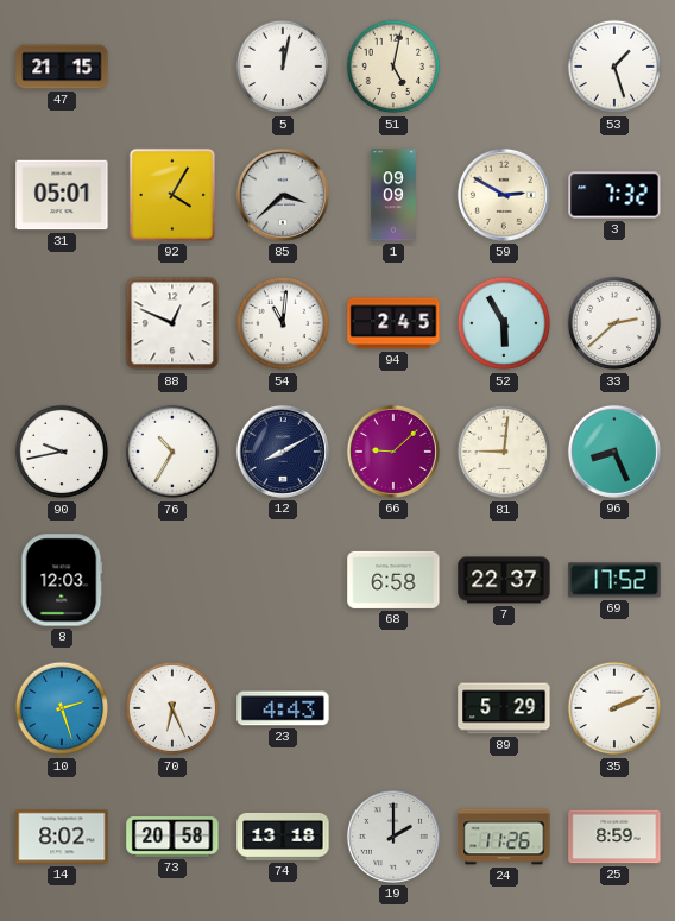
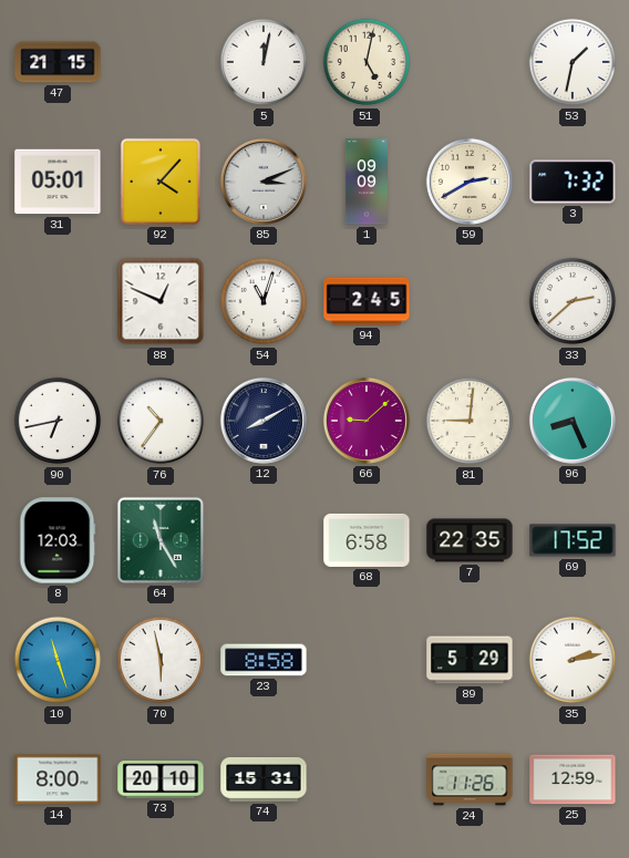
53: 1:27 -> 1:32 (573, 62)
92: 4:05 -> 4:07 (161, 182)
85: 3:38 -> 3:11 (264, 182)
59: 2:50 -> 2:40 (470, 182)
54: 11:01 -> 11:03 (264, 301)
52: 5:55 -> none (504, 323)
90: 9:43 -> 6:43 (58, 421)
76: 10:35 -> 10:36 (161, 421)
64: none -> 11:25 (161, 540)
7: 22:37 -> 22:35 (470, 540)
10: 2:27 -> 11:27 (58, 660)
70: 6:26 -> 5:58 (161, 660)
23: 4:43 -> 8:58 (264, 660)
35: 2:11 -> 2:13 (573, 660)
14: 8:02 -> 8:00 (58, 779)
73: 20:58 -> 20:10 (161, 779)
74: 13:18 -> 15:31 (264, 779)
19: 2:00 -> none (393, 837)
25: 8:59 -> 12:59 (573, 779)
